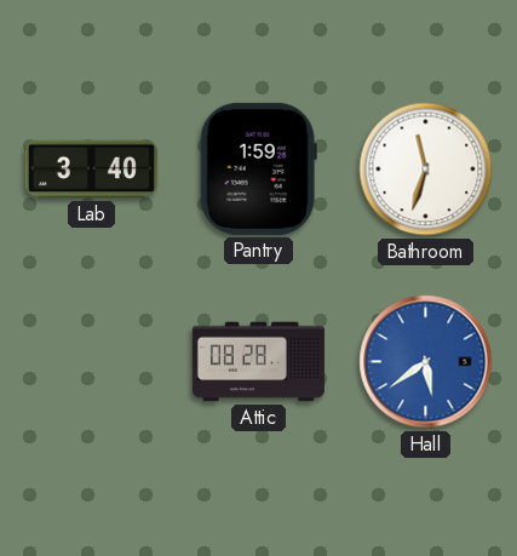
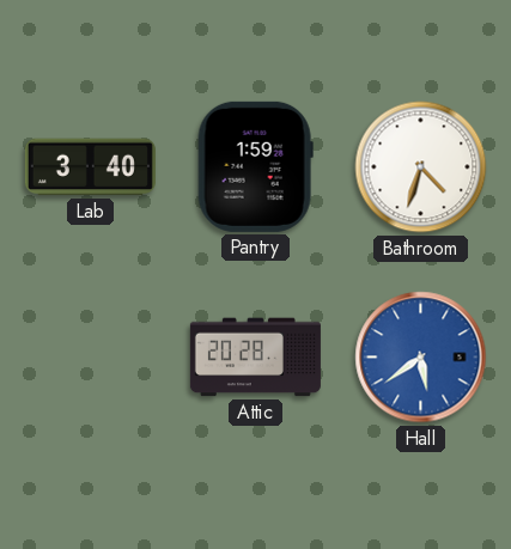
Bathroom: 11:33 -> 4:33 (421, 167)
Attic: 08:28 -> 20:28 (255, 358)
